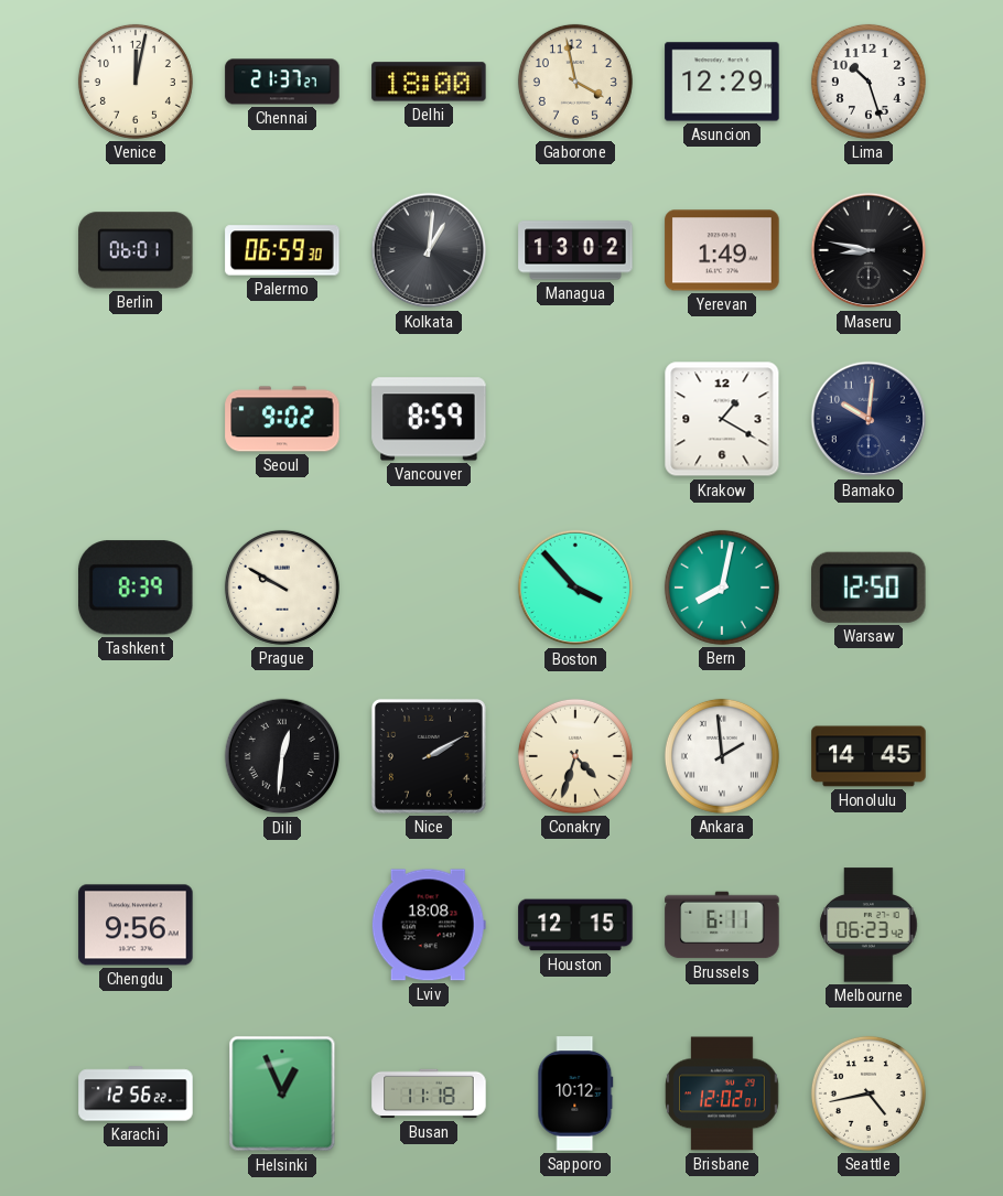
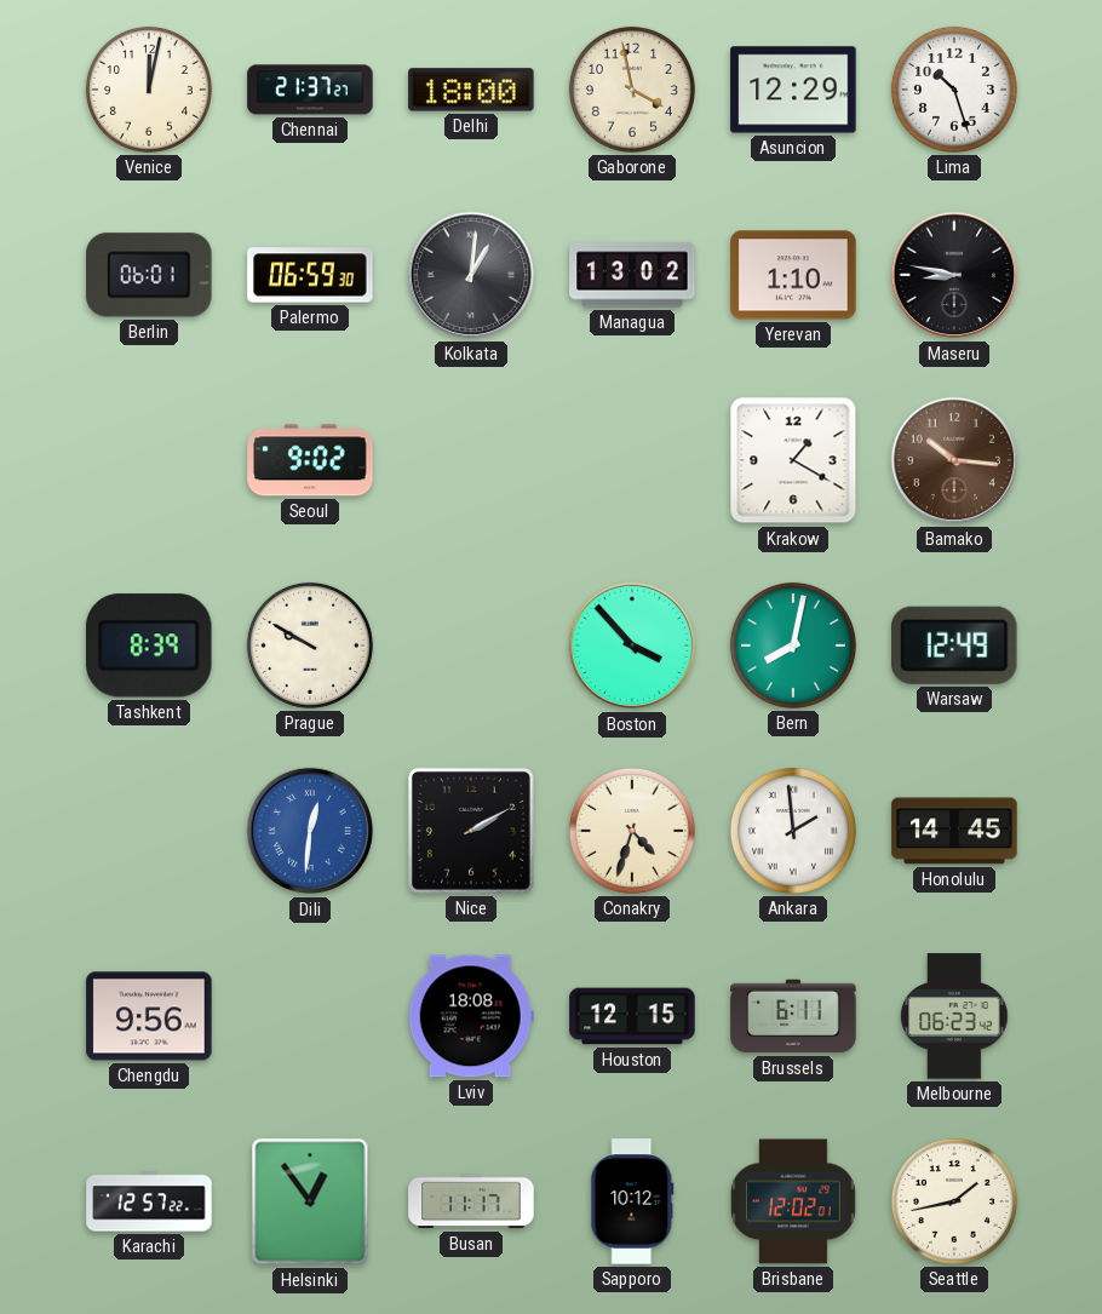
Yerevan: 1:49 -> 1:10 (793, 275)
Vancouver: 8:59 -> none (429, 419)
Bamako: 10:01 -> 10:16 (954, 460)
Bamako dial: navy -> brown (954, 460)
Warsaw: 12:50 -> 12:49 (955, 645)
Dili dial: black -> blue (310, 831)
Karachi: 12:56 -> 12:57 (149, 1201)
Helsinki: 12:56 -> 12:54 (310, 1201)
Busan: 11:18 -> 11:17 (471, 1201)
Seattle: 4:43 -> 1:43 (954, 1201)
